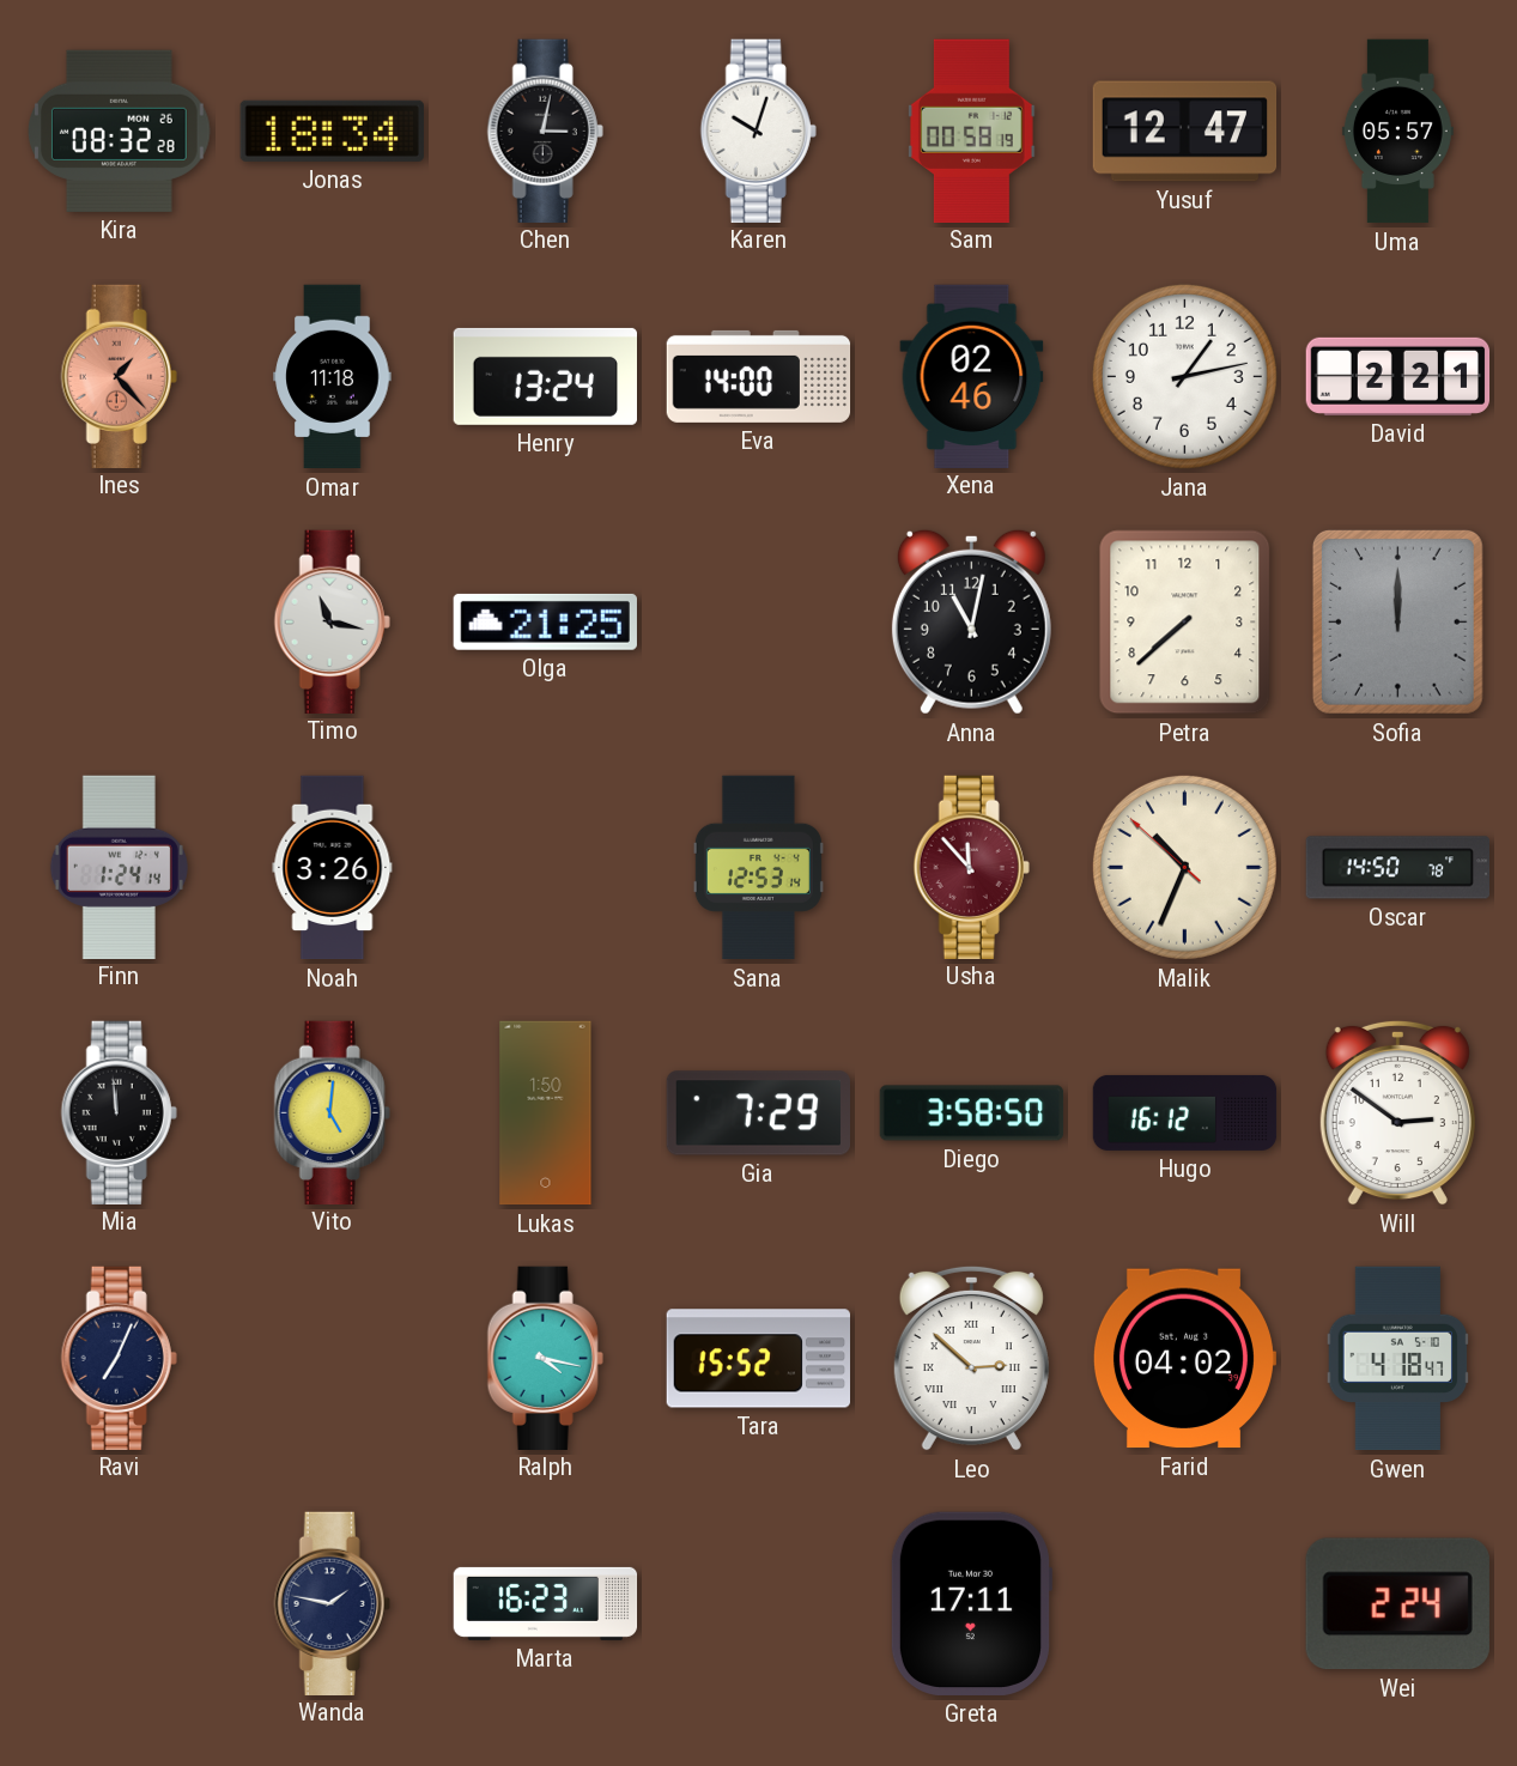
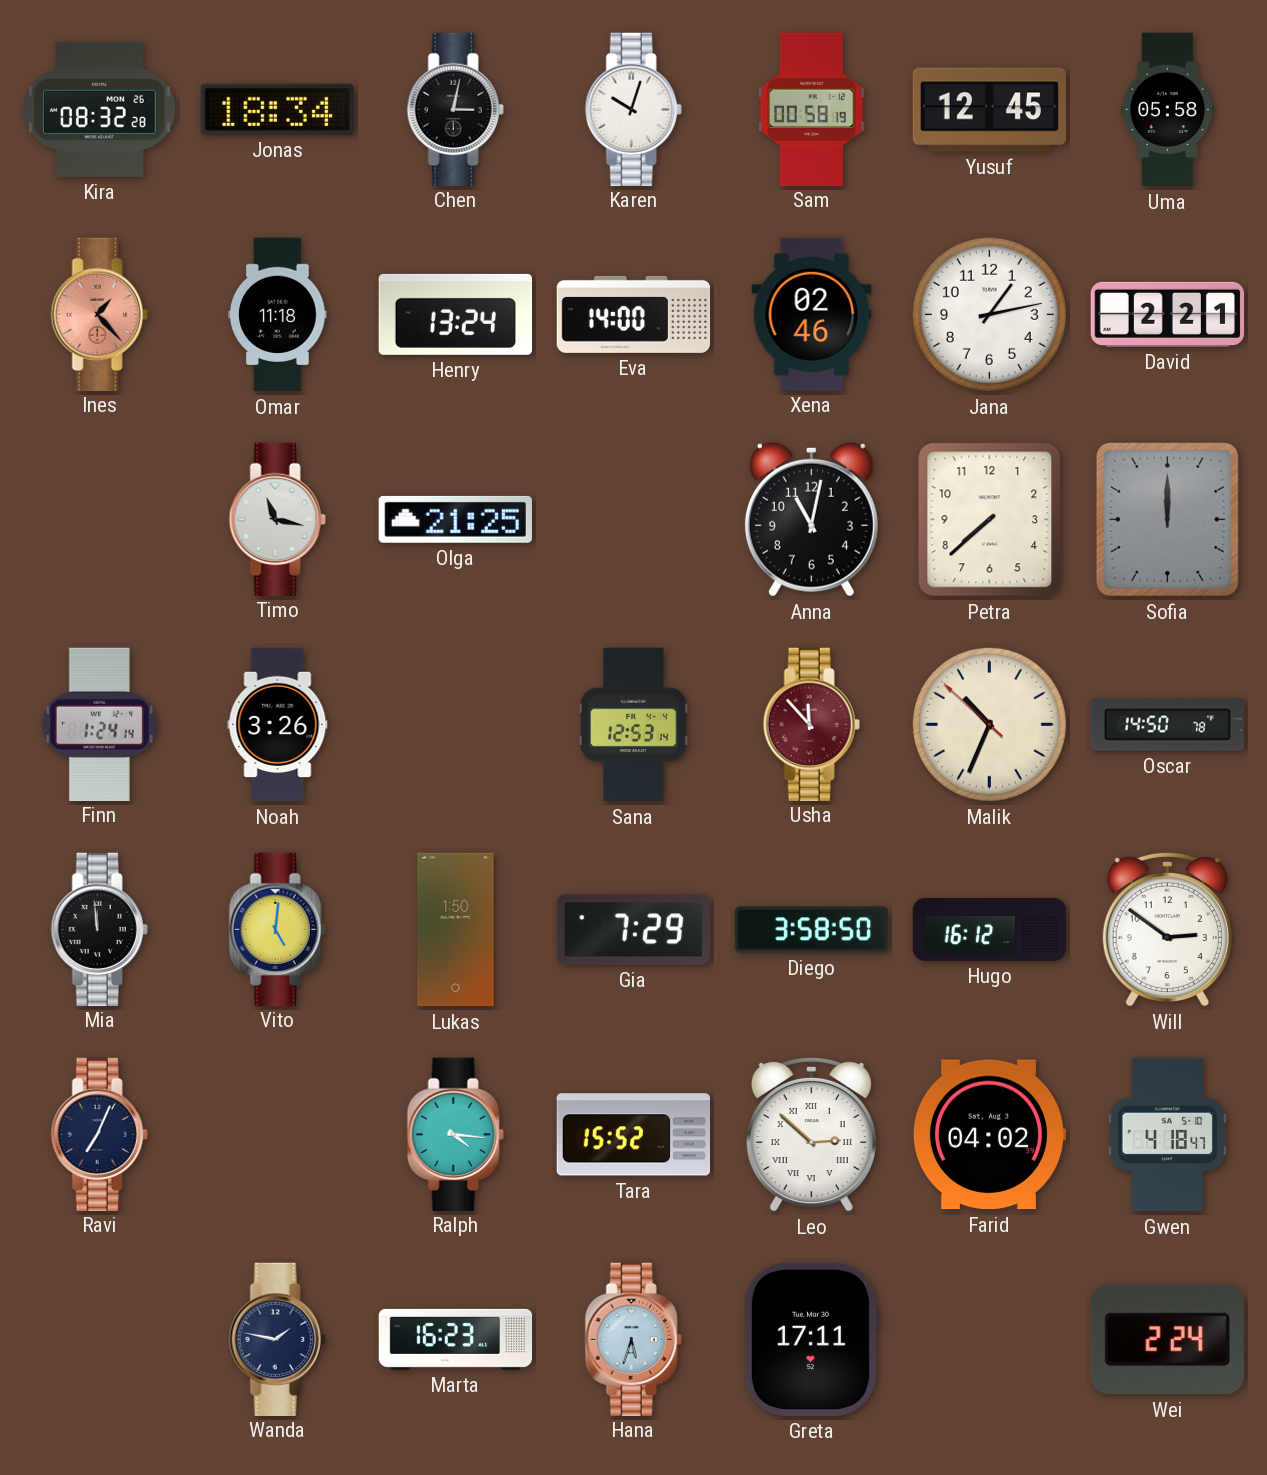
Yusuf: 12:47 -> 12:45 (990, 110)
Uma: 05:57 -> 05:58 (1167, 110)
Ralph: 4:17 -> 4:16 (455, 1134)
Hana: none -> 5:33 (633, 1339)
